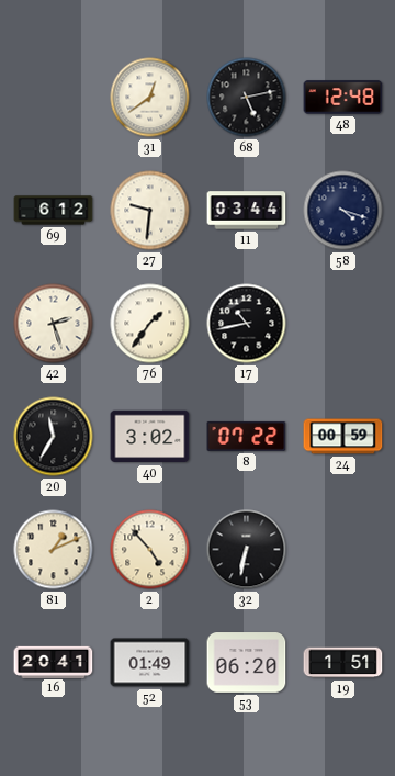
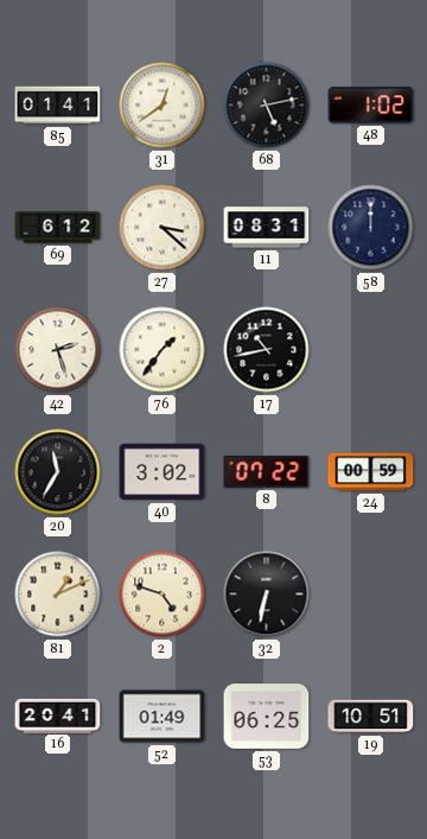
85: none -> 01:41 (58, 106)
48: 12:48 -> 1:02 (371, 106)
27: 9:31 -> 3:22 (162, 228)
11: 03:44 -> 08:31 (267, 228)
58: 4:18 -> 12:00 (371, 228)
2: 4:53 -> 4:48 (162, 595)
53: 06:20 -> 06:25 (267, 717)
19: 1:51 -> 10:51 (371, 717)
